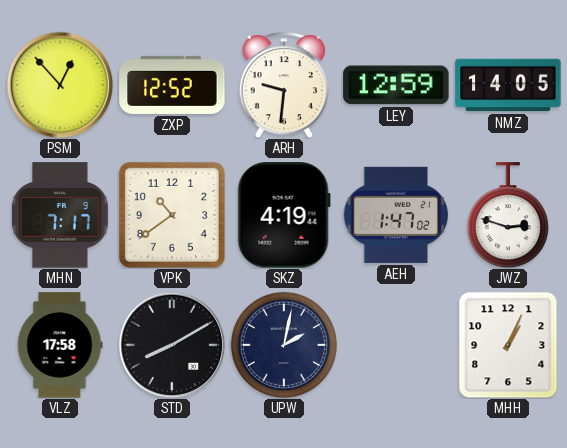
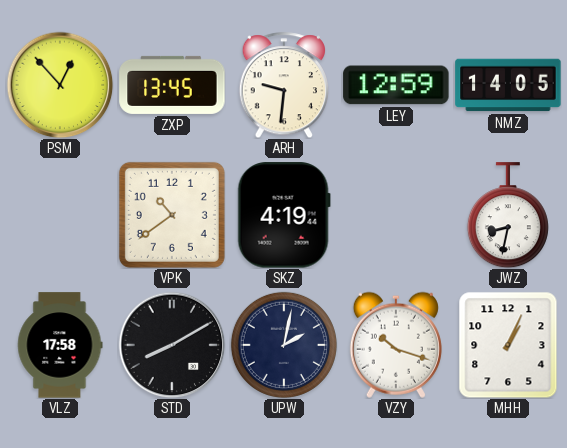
ZXP: 12:52 -> 13:45 (172, 85)
MHN: 7:17 -> none (60, 215)
AEH: 1:47 -> none (396, 215)
JWZ: 2:48 -> 8:32 (508, 215)
VZY: none -> 10:18 (396, 345)
